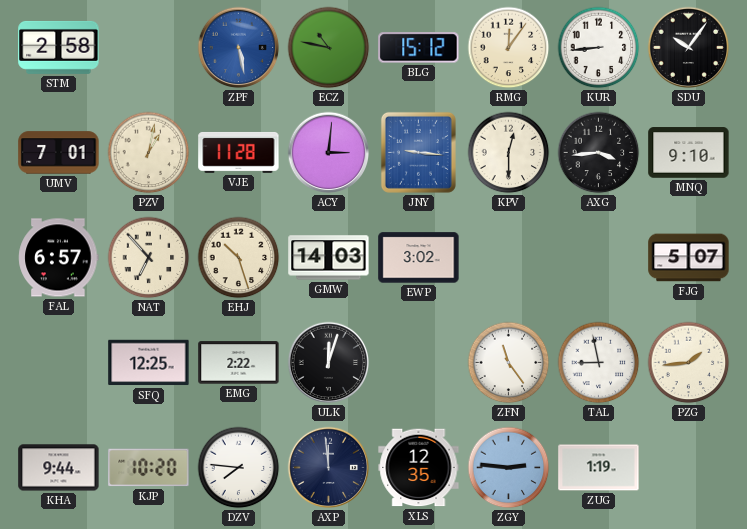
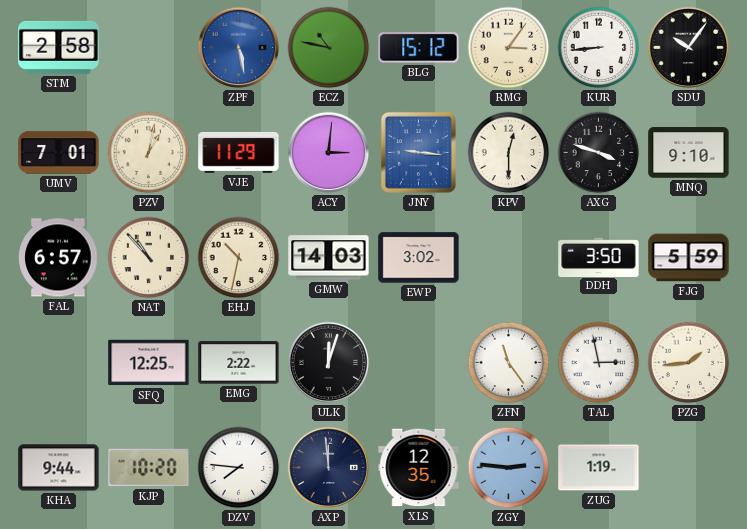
RMG: 12:06 -> 3:06 (509, 48)
VJE: 11:28 -> 11:29 (239, 152)
AXG: 3:44 -> 3:48 (599, 153)
NAT: 6:53 -> 10:53 (149, 258)
EHJ: 10:27 -> 10:32 (239, 258)
DDH: none -> 3:50 (599, 257)
FJG: 5:07 -> 5:59 (689, 258)
TAL: 8:58 -> 2:58 (599, 363)
